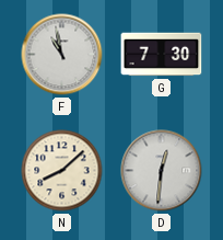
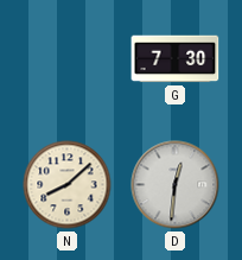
F: 10:58 -> none (62, 55)
